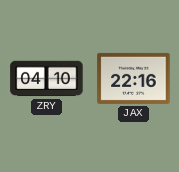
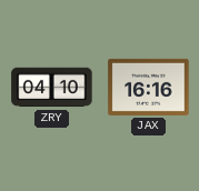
JAX: 22:16 -> 16:16 (149, 87)
